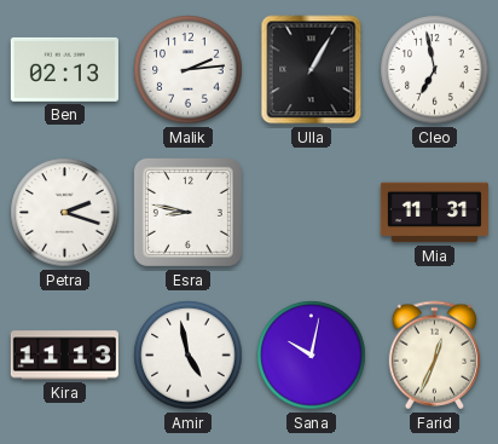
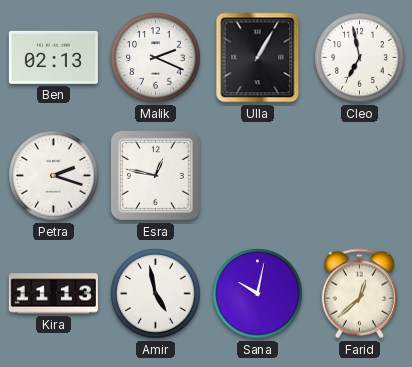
Malik: 2:14 -> 2:19 (156, 58)
Esra: 8:47 -> 12:47 (155, 175)
Mia: 11:31 -> none (434, 213)
Farid: 12:34 -> 12:38 (360, 294)
